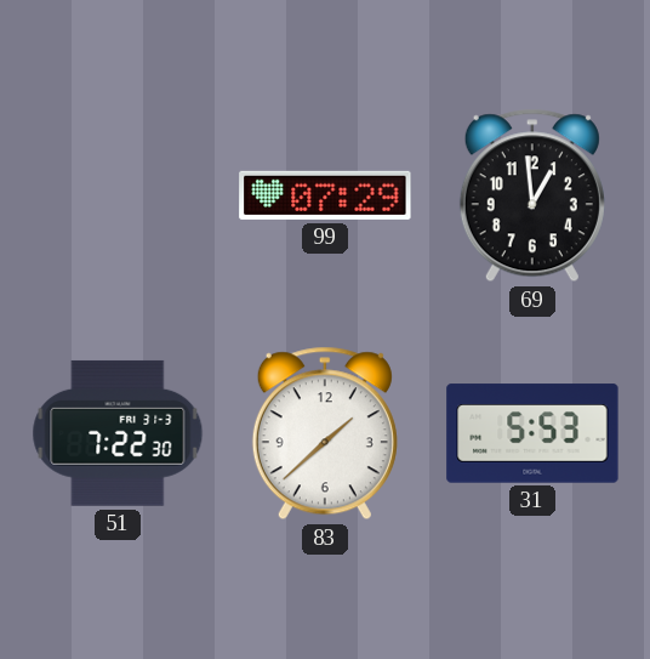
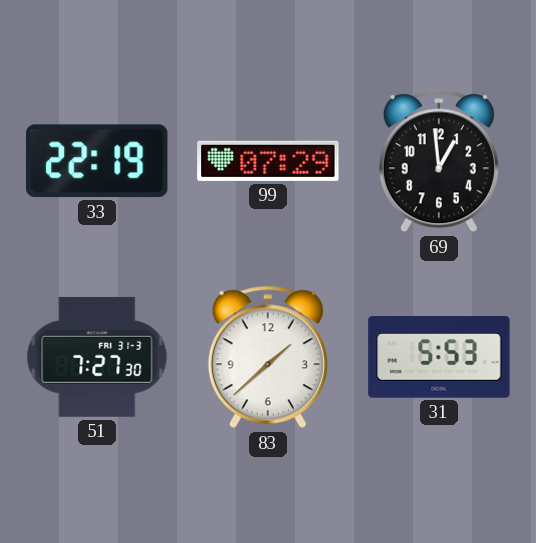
33: none -> 22:19 (98, 161)
51: 7:22 -> 7:27 (97, 357)
